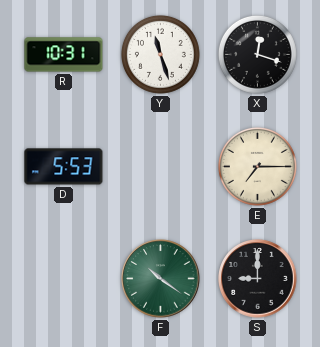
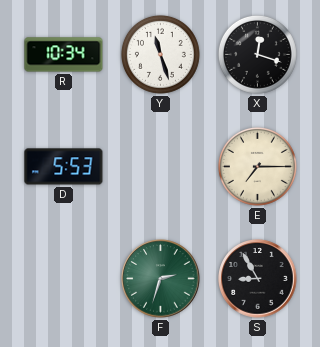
R: 10:31 -> 10:34 (64, 55)
F: 10:21 -> 2:33 (161, 279)
S: 9:00 -> 8:55 (258, 279)
